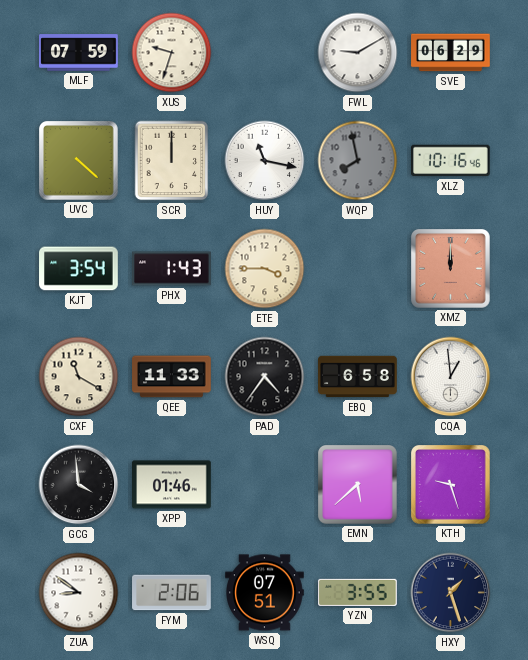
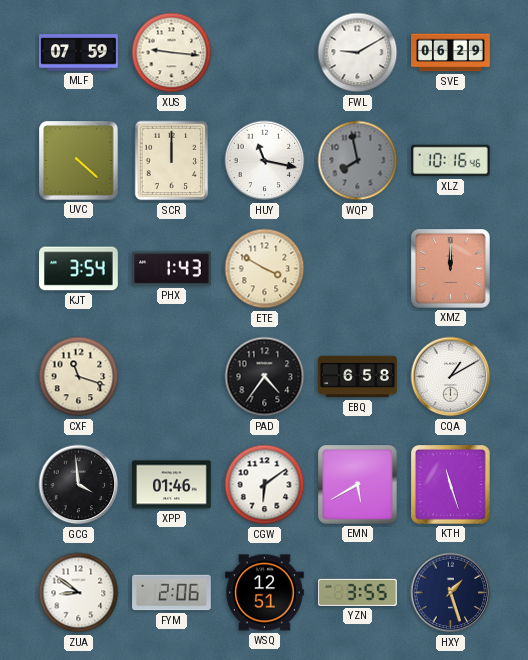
XUS: 9:33 -> 9:16 (172, 53)
ETE: 3:45 -> 3:50 (265, 269)
CXF: 11:20 -> 11:18 (79, 377)
QEE: 11:33 -> none (172, 377)
CQA: 12:59 -> 1:10 (451, 377)
CGW: none -> 6:09 (265, 485)
EMN: 5:38 -> 5:40 (358, 485)
KTH: 9:27 -> 11:27 (451, 485)
WSQ: 07:51 -> 12:51 (265, 593)
